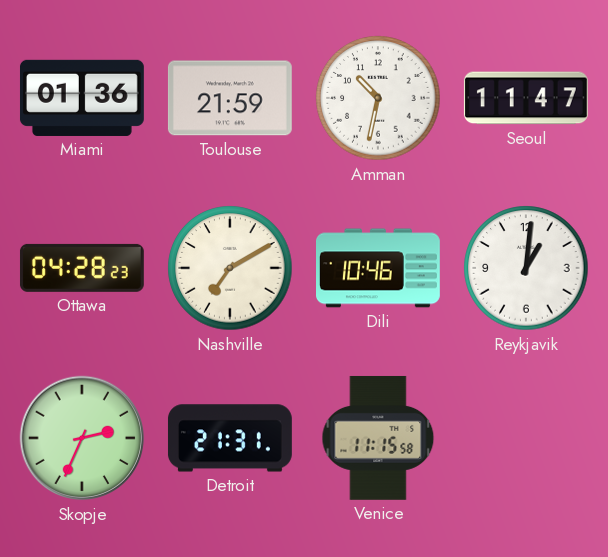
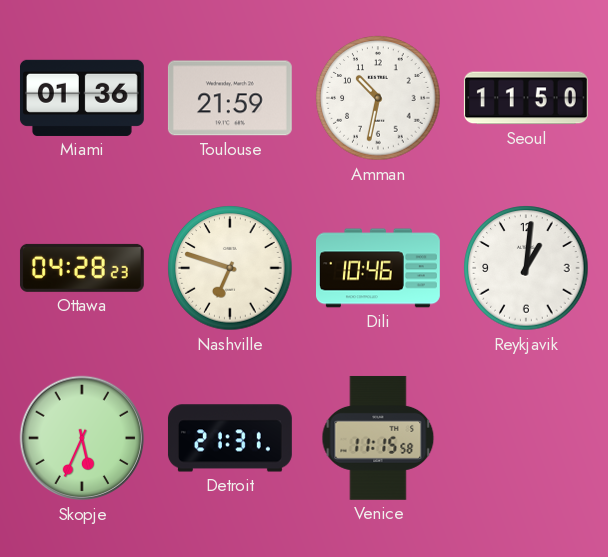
Seoul: 11:47 -> 11:50 (526, 98)
Nashville: 7:10 -> 6:48 (230, 268)
Skopje: 2:34 -> 5:34 (82, 438)
